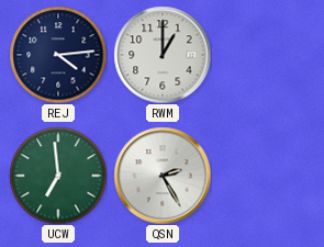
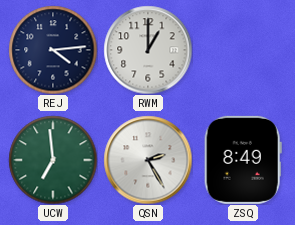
ZSQ: none -> 8:49 (243, 160)
